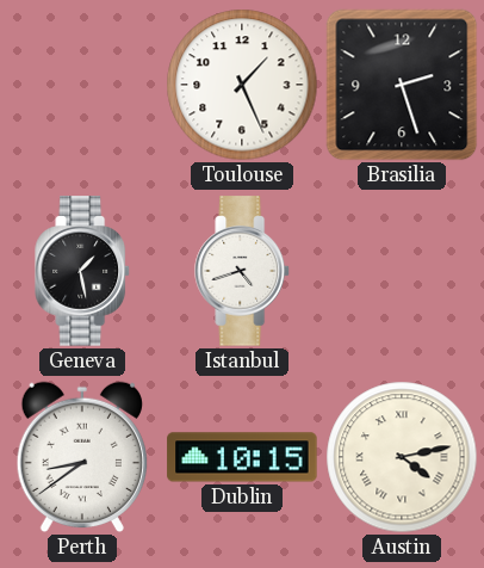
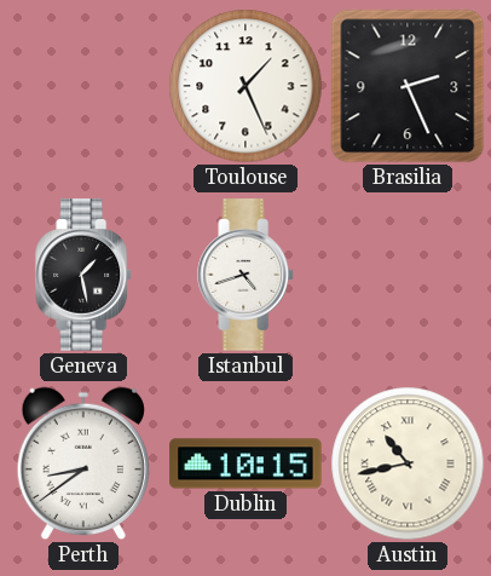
Brasilia: 2:27 -> 2:26 (408, 86)
Austin: 4:13 -> 10:43 (408, 463)
